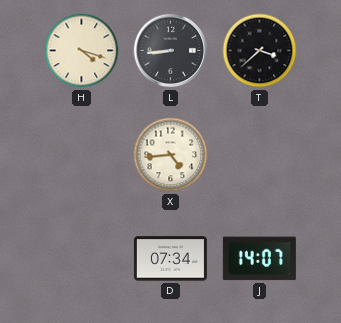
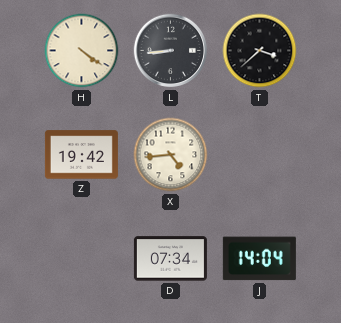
H: 4:18 -> 4:21 (82, 51)
Z: none -> 19:42 (81, 155)
J: 14:07 -> 14:04 (259, 259)
